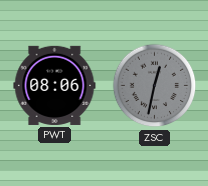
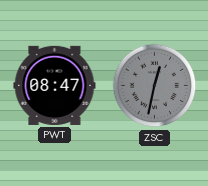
PWT: 08:06 -> 08:47 (55, 85)
